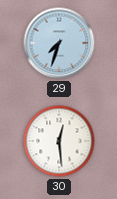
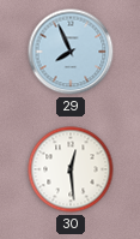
29: 7:33 -> 7:56 (71, 52)
